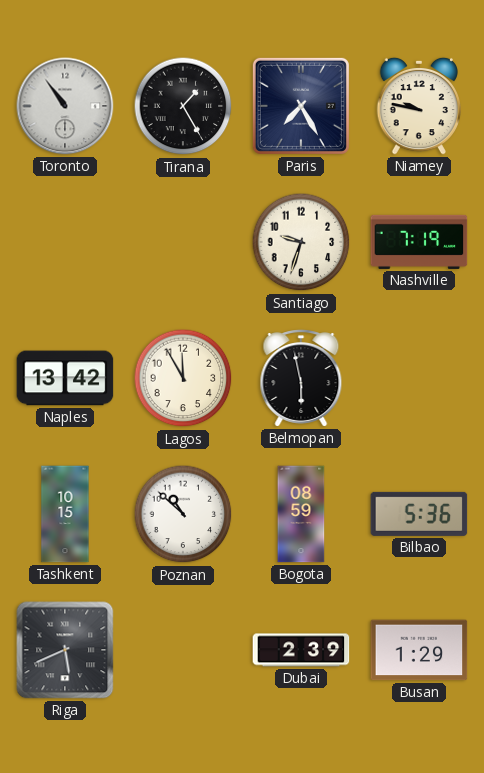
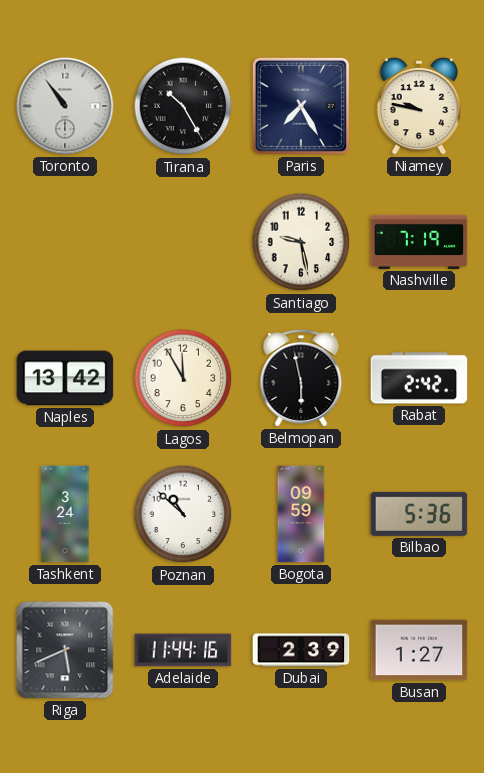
Tirana: 1:25 -> 10:25 (183, 106)
Santiago: 9:33 -> 9:28 (301, 242)
Rabat: none -> 2:42 (419, 378)
Tashkent: 10:15 -> 3:24 (65, 514)
Bogota: 08:59 -> 09:59 (301, 514)
Adelaide: none -> 11:44 (183, 650)
Busan: 1:29 -> 1:27 (419, 650)
